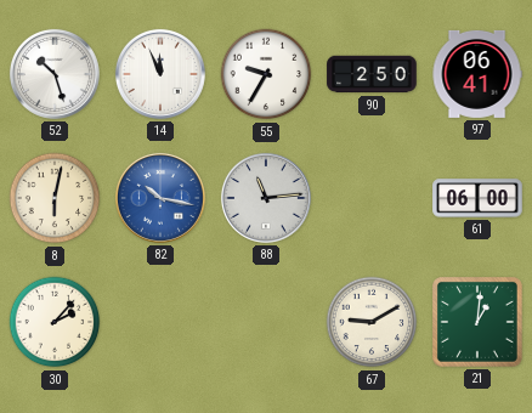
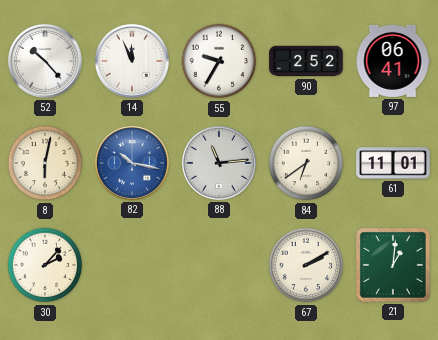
52: 10:27 -> 10:23 (45, 61)
90: 2:50 -> 2:52 (306, 61)
84: none -> 6:39 (306, 163)
61: 06:00 -> 11:01 (393, 163)
67: 9:10 -> 2:10 (306, 265)
